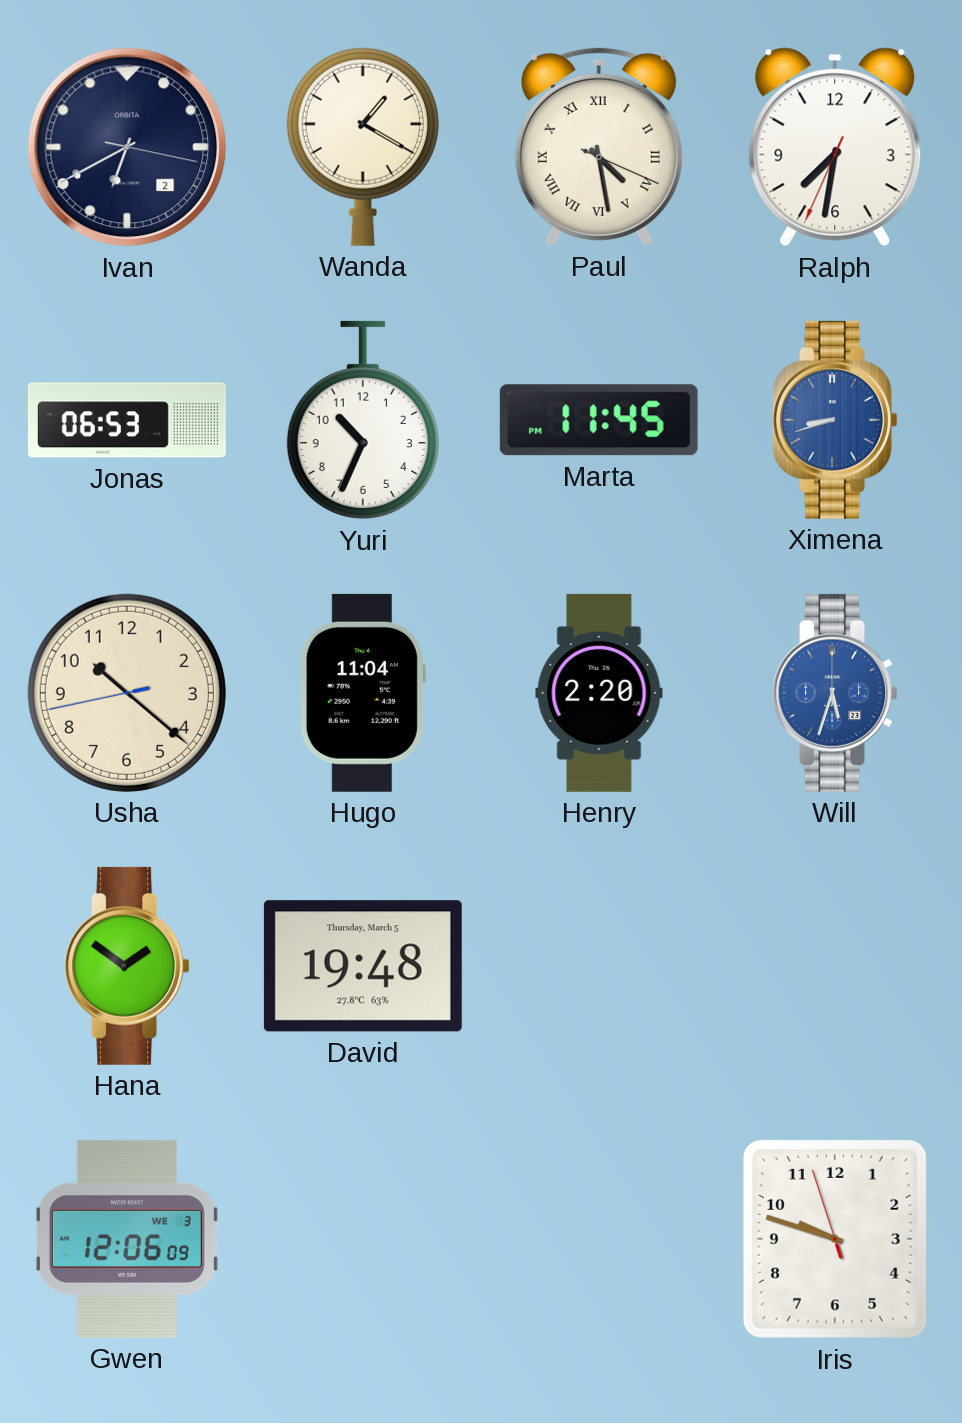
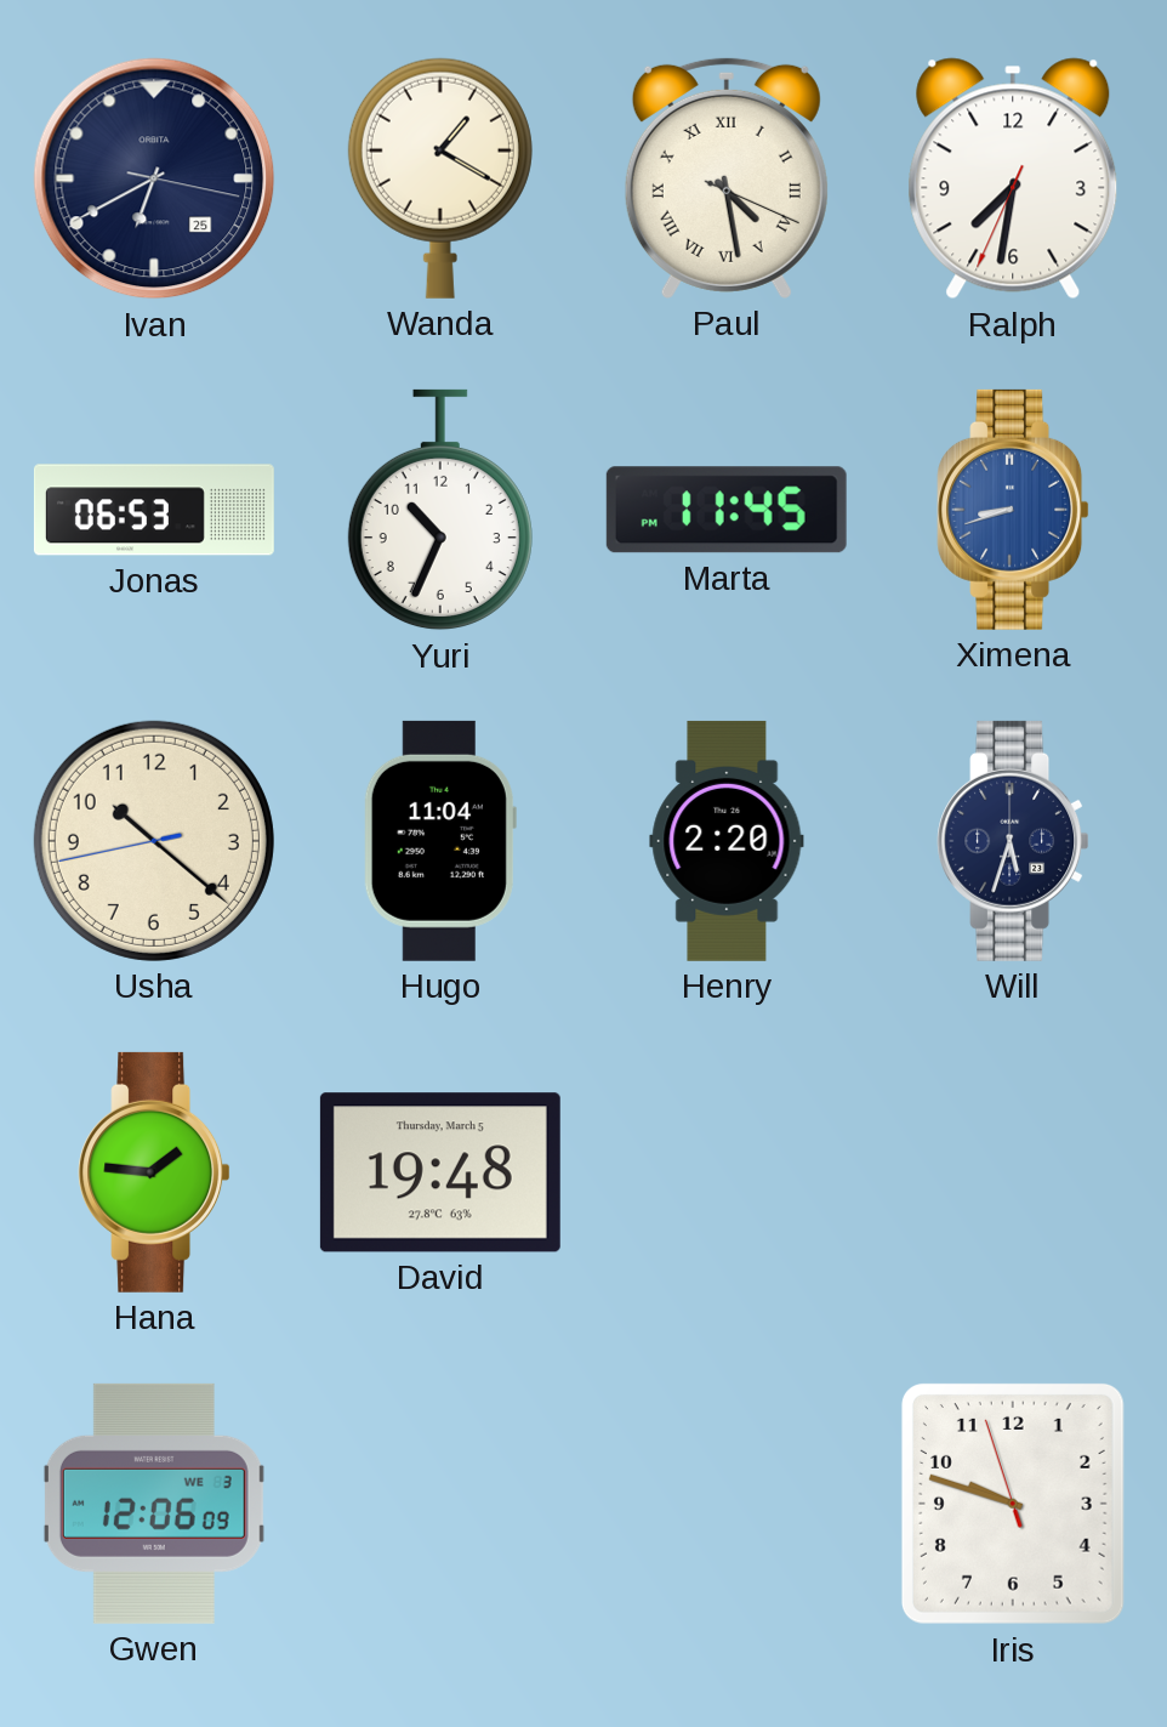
Ivan date: 2 -> 25 (154, 178)
Will dial: blue -> navy (1013, 841)
Hana: 1:51 -> 1:46 (154, 1172)
